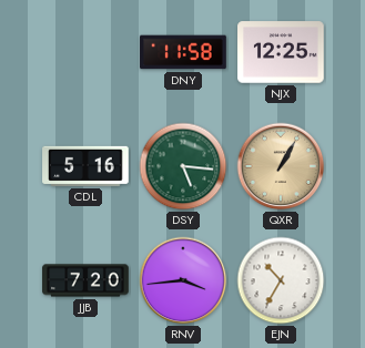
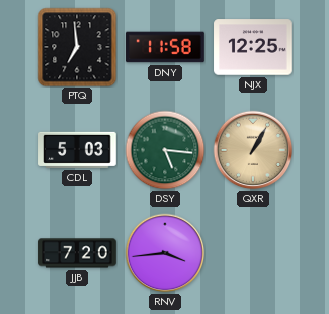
PTQ: none -> 6:59 (77, 47)
CDL: 5:16 -> 5:03 (77, 150)
EJN: 10:35 -> none (281, 280)
